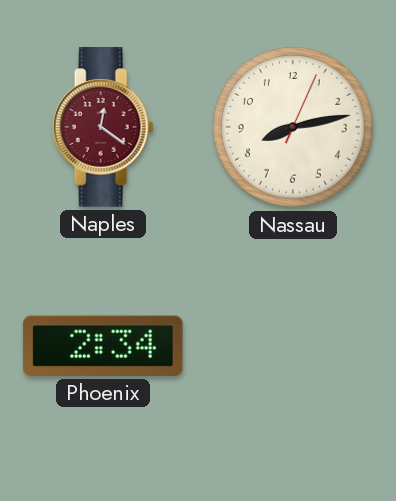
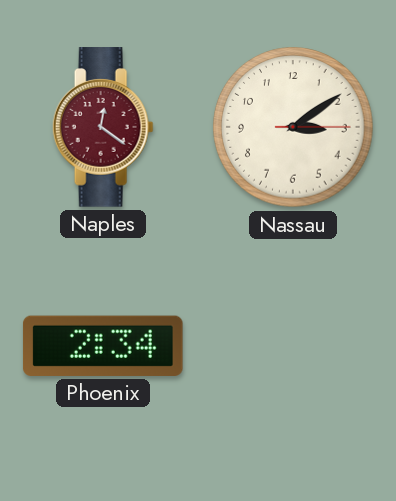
Nassau: 8:13 -> 3:09 (293, 127)
